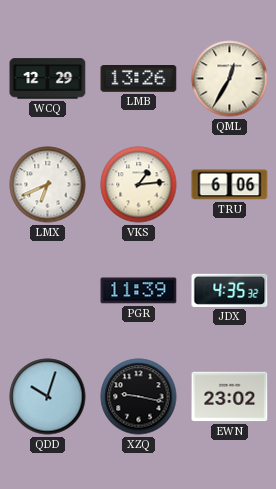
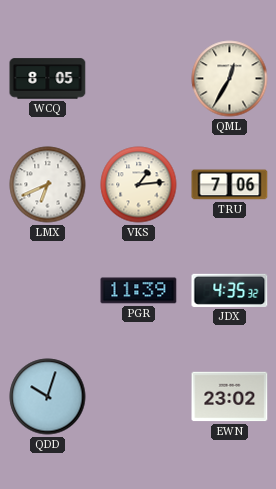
WCQ: 12:29 -> 8:05 (48, 79)
LMB: 13:26 -> none (139, 79)
TRU: 6:06 -> 7:06 (230, 185)
XZQ: 9:17 -> none (139, 397)
